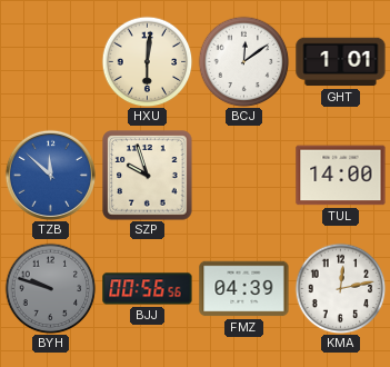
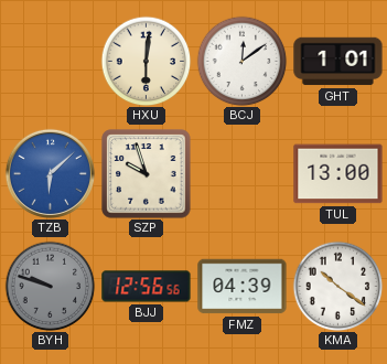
TZB: 11:52 -> 6:08 (50, 173)
TUL: 14:00 -> 13:00 (338, 174)
BJJ: 00:56 -> 12:56 (147, 287)
KMA: 12:13 -> 10:21 (337, 286)
